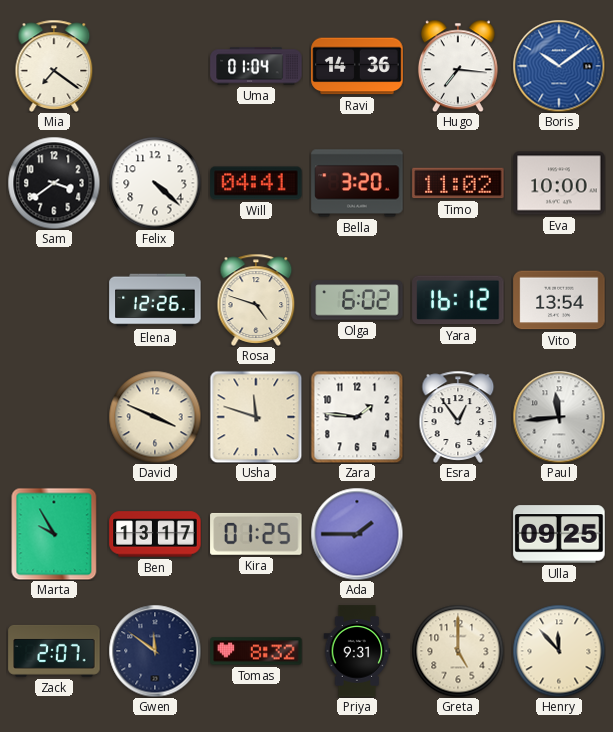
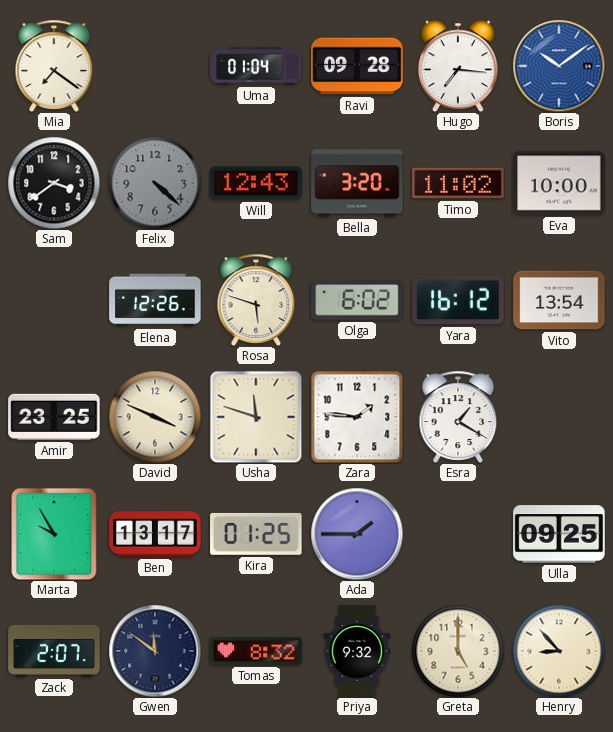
Ravi: 14:36 -> 09:28 (357, 66)
Felix dial: white -> grey (155, 183)
Will: 04:41 -> 12:43 (256, 183)
Rosa: 4:48 -> 5:48 (256, 300)
Amir: none -> 23:25 (54, 417)
Esra: 12:54 -> 1:20 (458, 417)
Paul: 11:44 -> none (559, 417)
Priya: 9:31 -> 9:32 (357, 651)
Henry: 11:53 -> 8:53 (559, 651)
